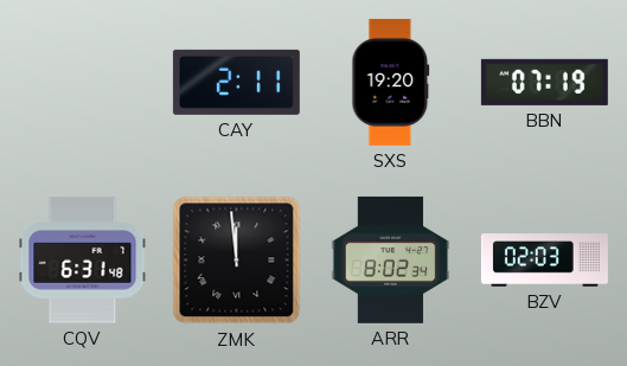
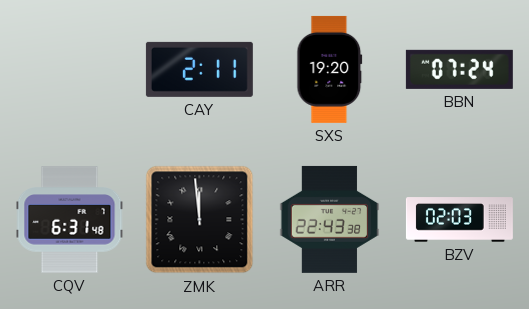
BBN: 07:19 -> 07:24 (459, 69)
ARR: 8:02 -> 22:43 (330, 219)
